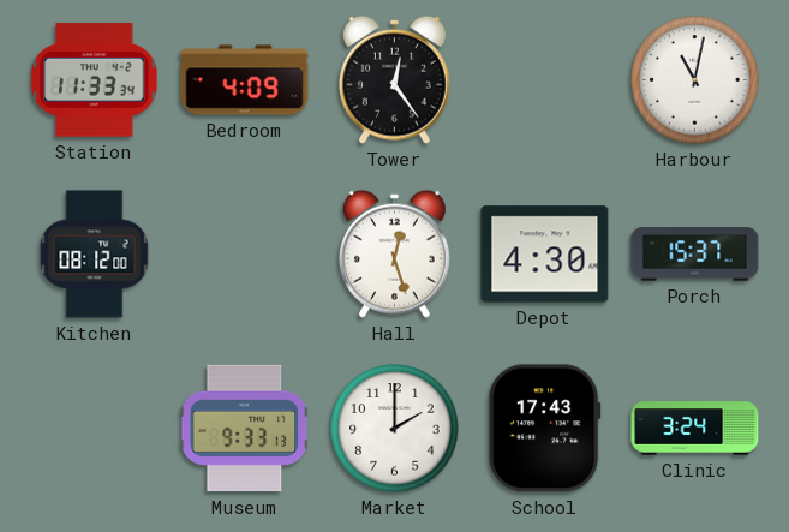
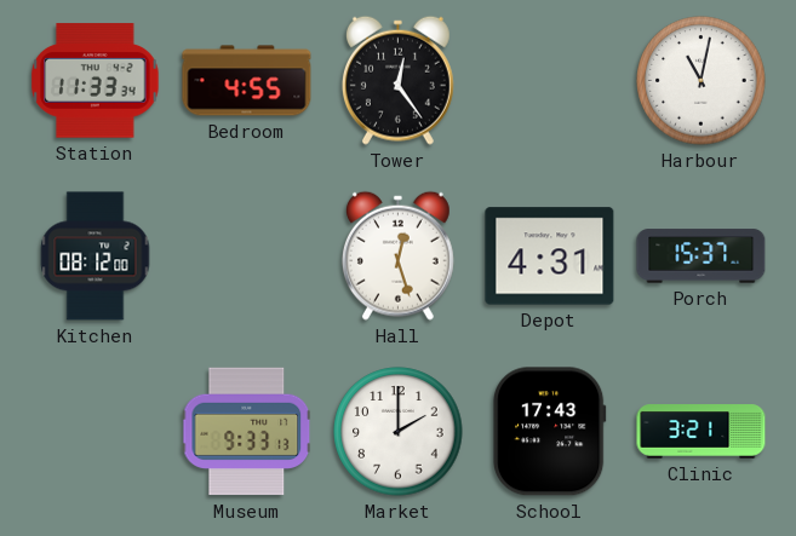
Bedroom: 4:09 -> 4:55 (247, 81)
Depot: 4:30 -> 4:31 (550, 257)
Clinic: 3:24 -> 3:21 (701, 432)
